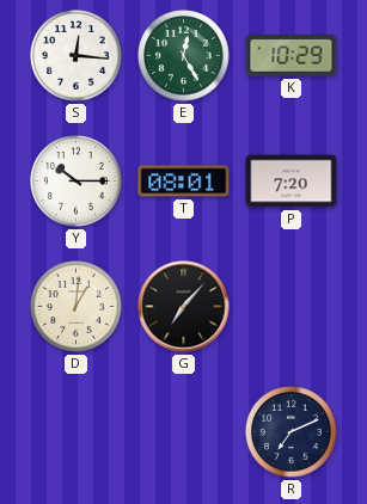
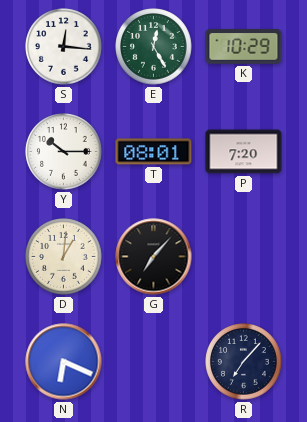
N: none -> 6:19 (64, 362)
R: 7:11 -> 7:07 (244, 362)
